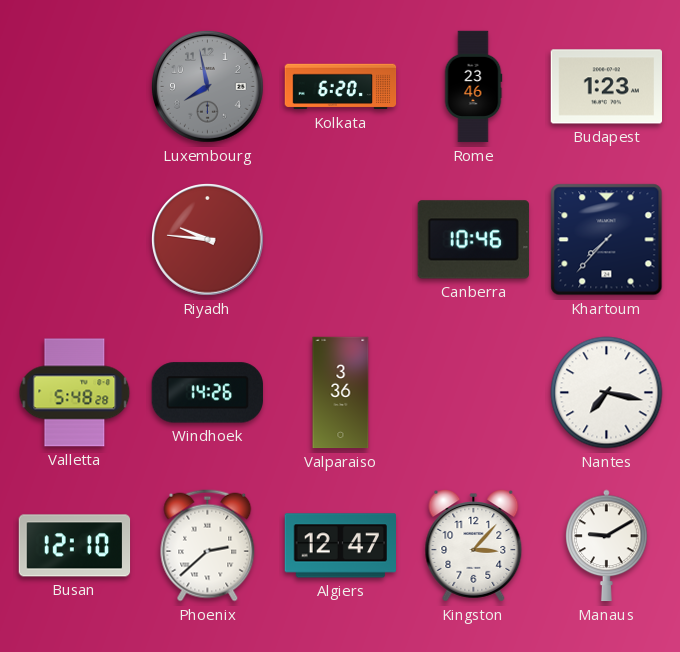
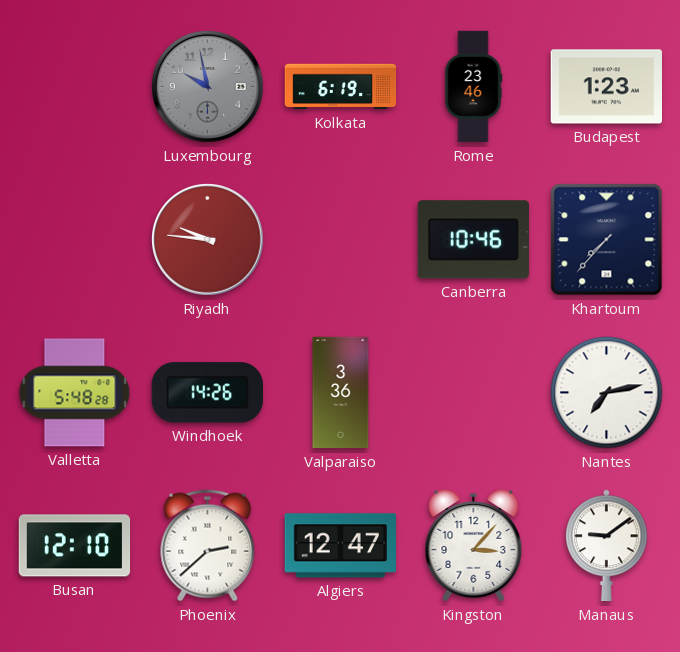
Luxembourg: 7:58 -> 9:58 (208, 87)
Kolkata: 6:20 -> 6:19 (341, 87)
Nantes: 7:17 -> 7:13 (607, 393)
Manaus: 9:10 -> 9:09 (607, 546)
